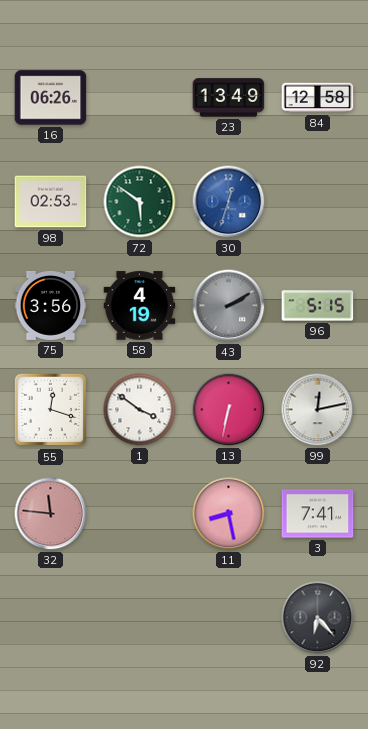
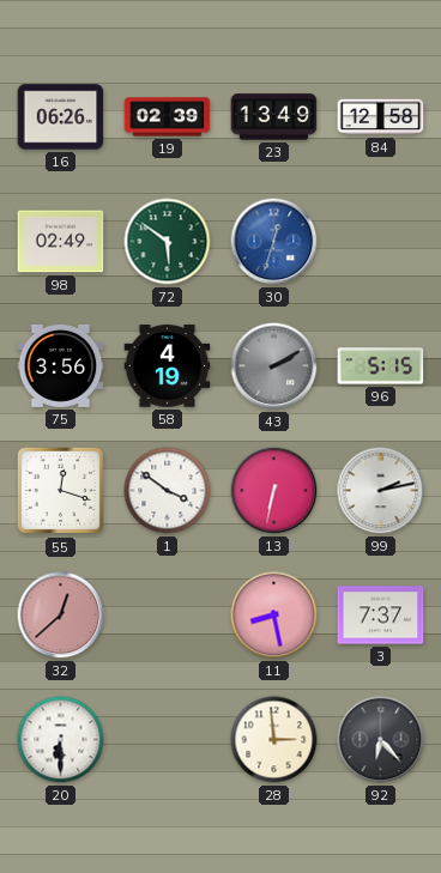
19: none -> 02:39 (168, 117)
98: 02:53 -> 02:49 (61, 242)
99: 12:13 -> 2:13 (381, 491)
32: 11:46 -> 12:38 (61, 616)
3: 7:41 -> 7:37 (381, 616)
20: none -> 6:30 (61, 740)
28: none -> 2:59 (274, 740)
